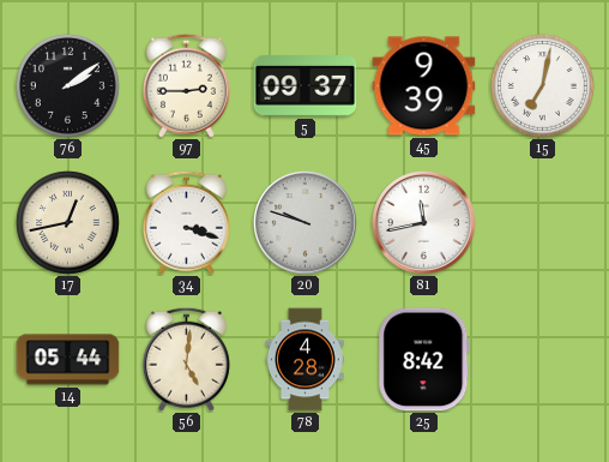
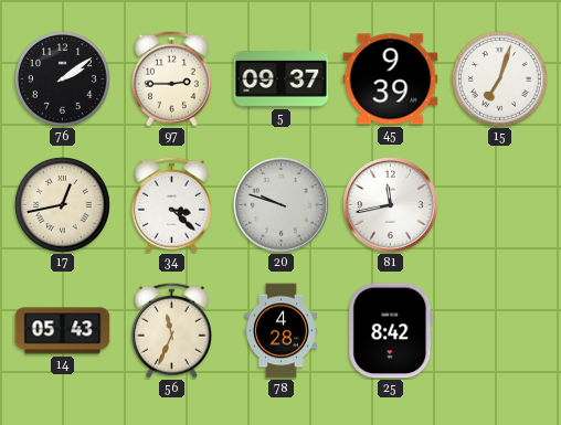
15: 7:02 -> 7:03 (499, 78)
34: 3:18 -> 3:22 (171, 204)
14: 05:44 -> 05:43 (63, 331)
56: 5:01 -> 11:34 (171, 330)
